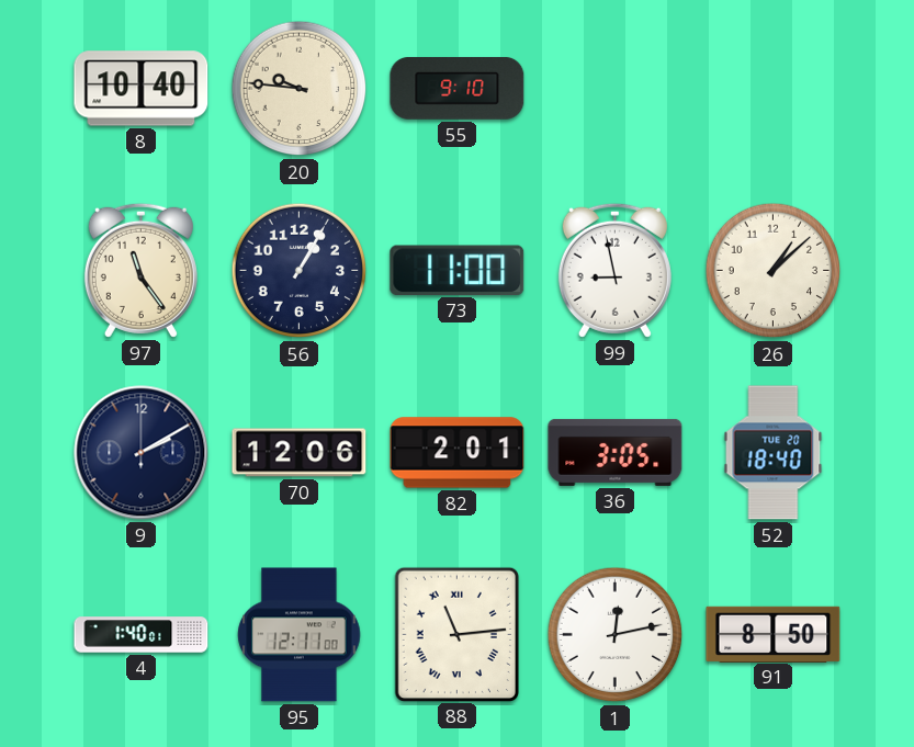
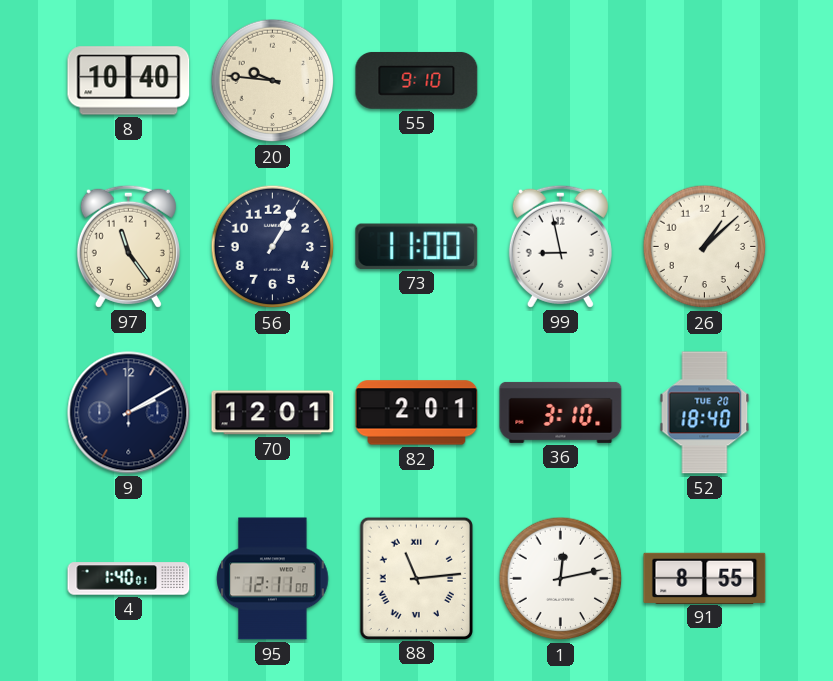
70: 12:06 -> 12:01 (273, 413)
36: 3:05 -> 3:10 (561, 412)
91: 8:50 -> 8:55 (705, 578)
